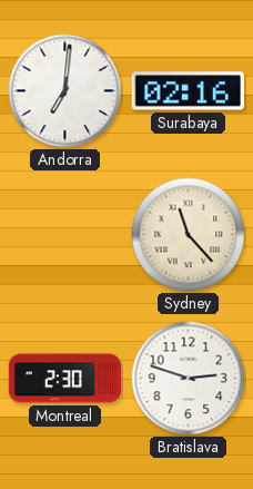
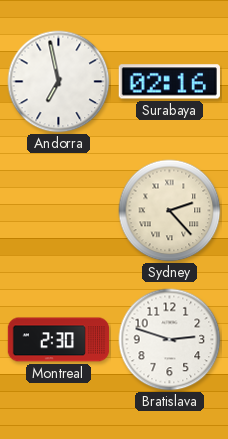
Andorra: 7:01 -> 6:58 (59, 82)
Sydney: 11:23 -> 2:23 (170, 211)
